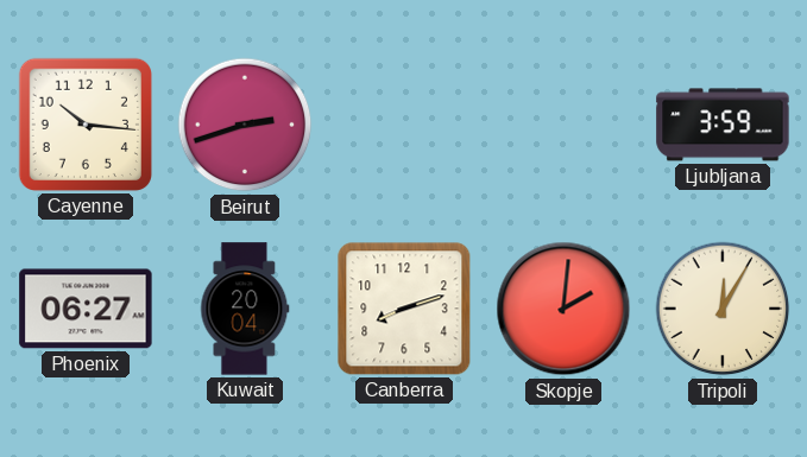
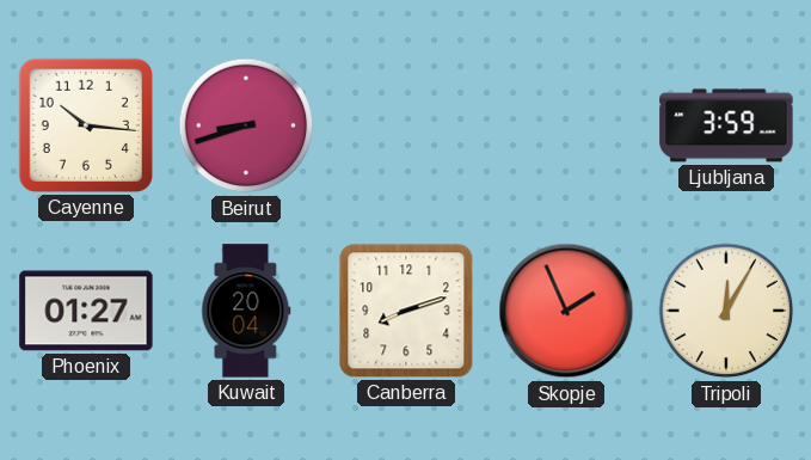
Beirut: 2:42 -> 8:42 (246, 125)
Phoenix: 06:27 -> 01:27 (86, 311)
Skopje: 2:01 -> 1:56 (566, 311)
